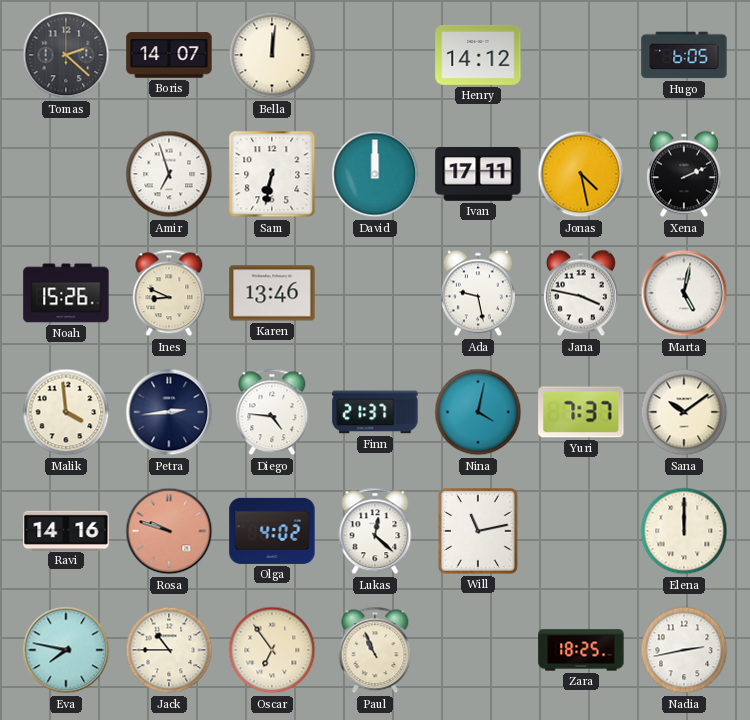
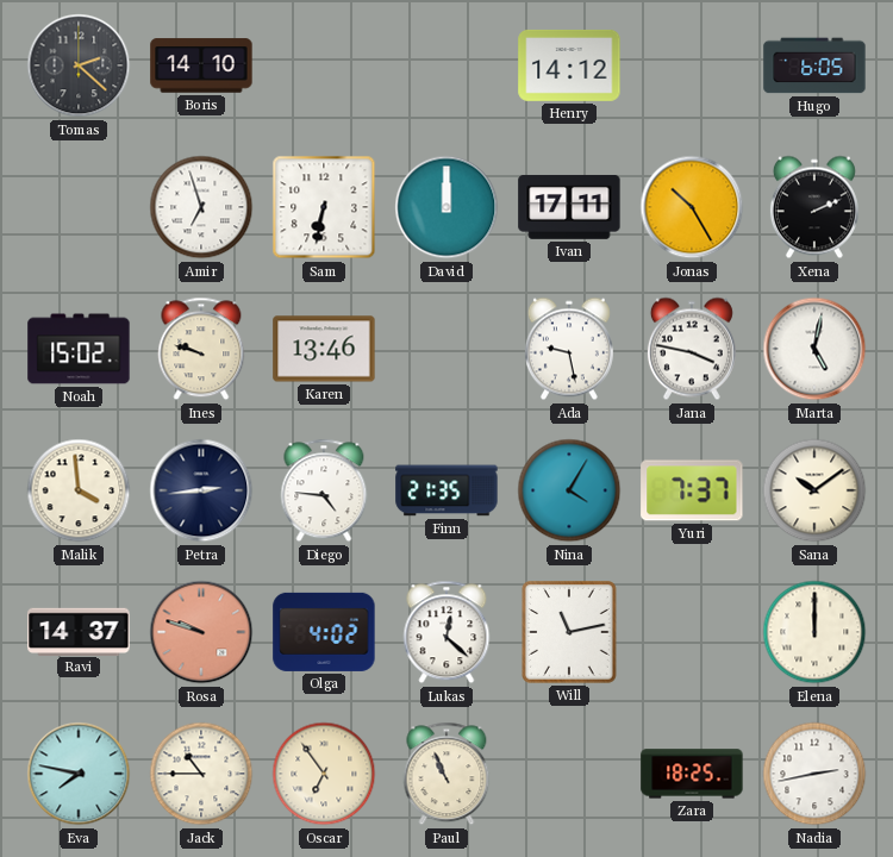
Boris: 14:07 -> 14:10 (201, 65)
Bella: 12:01 -> none (272, 55)
Jonas: 4:28 -> 10:25 (692, 207)
Noah: 15:26 -> 15:02 (79, 349)
Ines: 8:49 -> 9:48 (201, 349)
Finn: 21:37 -> 21:35 (447, 490)
Nina: 4:02 -> 4:05 (569, 490)
Ravi: 14:16 -> 14:37 (79, 631)
